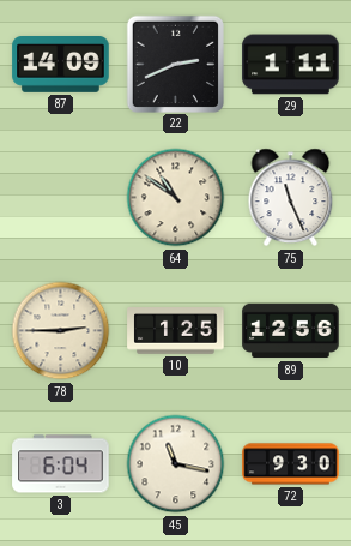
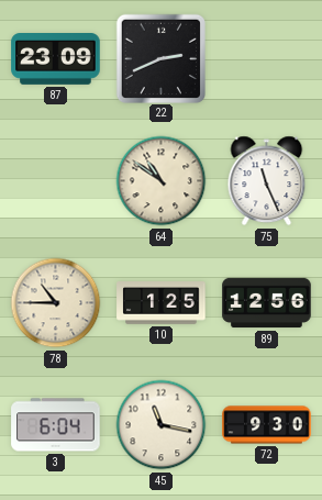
87: 14:09 -> 23:09 (56, 59)
29: 1:11 -> none (291, 65)
78: 2:45 -> 10:45 (56, 303)
